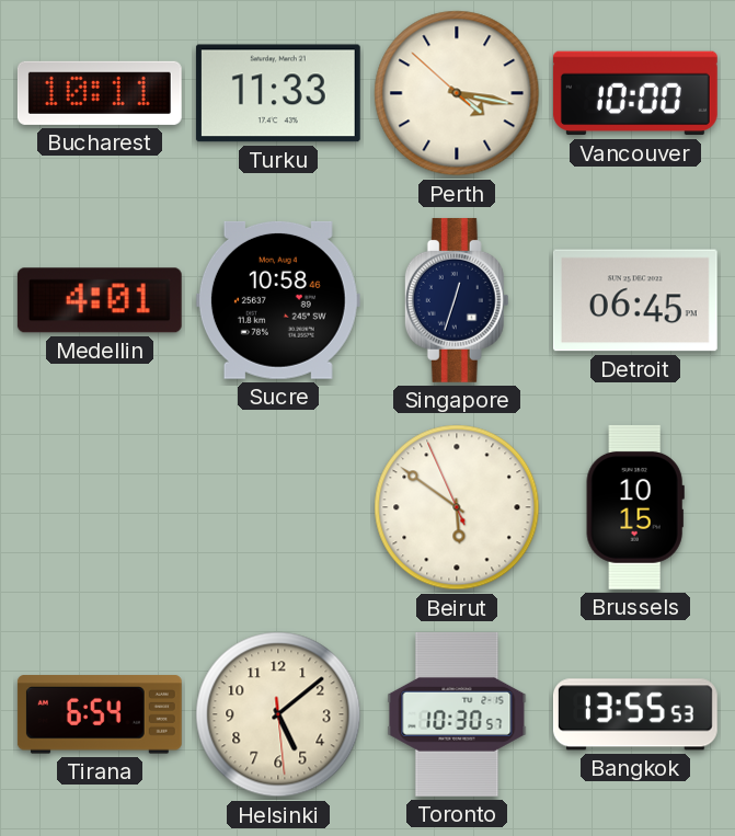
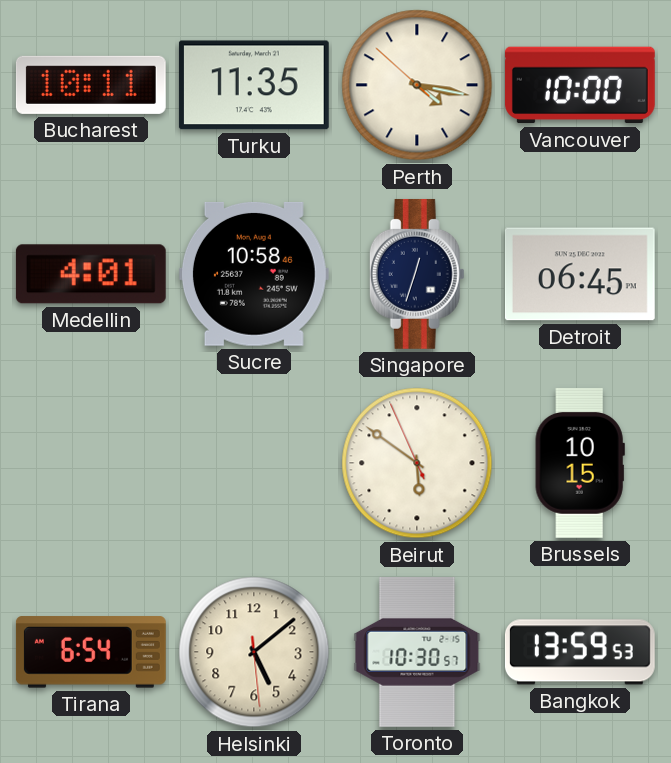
Turku: 11:33 -> 11:35 (254, 85)
Bangkok: 13:55 -> 13:59 (580, 652)
